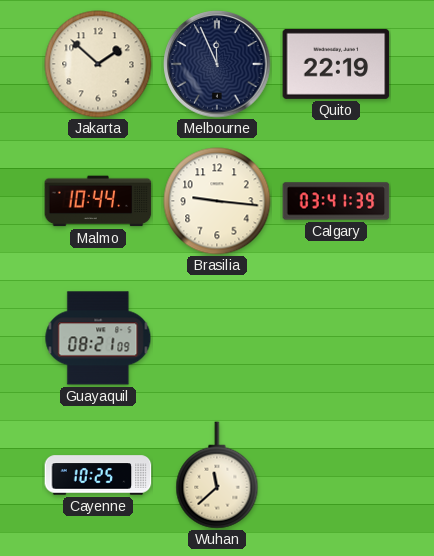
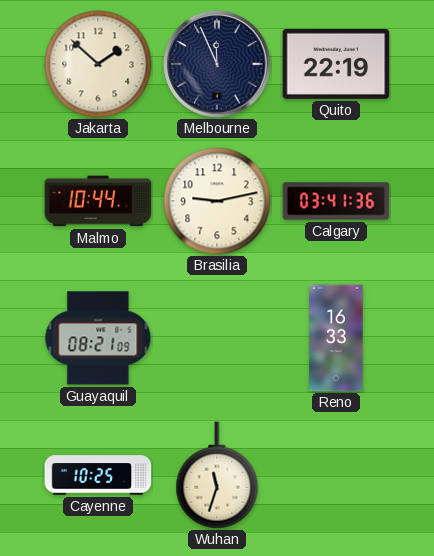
Brasilia: 9:16 -> 9:13 (217, 201)
Calgary: 03:41:39 -> 03:41:36 (336, 201)
Reno: none -> 16:33 (336, 338)
Wuhan: 11:38 -> 11:33 (217, 475)
